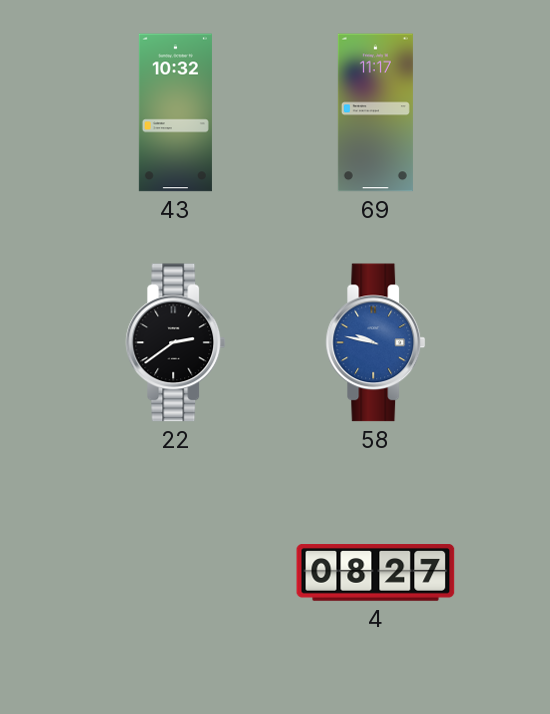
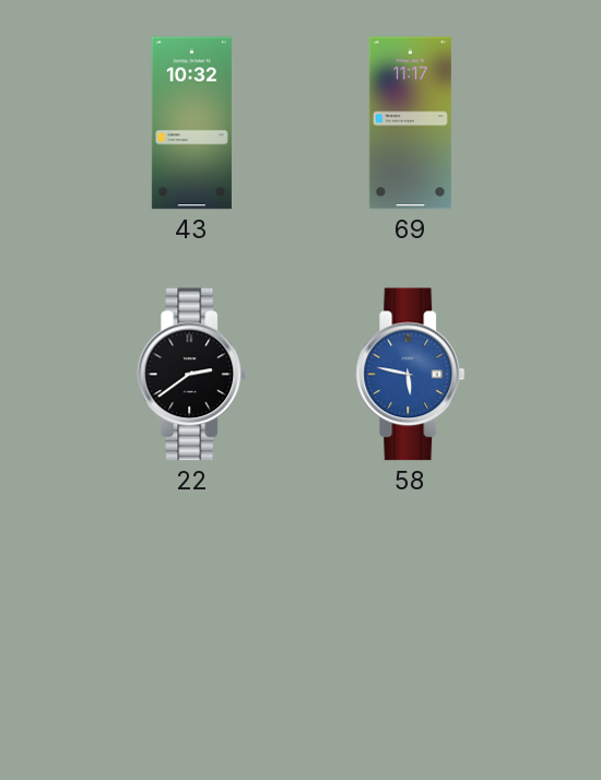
58: 9:47 -> 5:47 (411, 375)
4: 08:27 -> none (376, 573)
